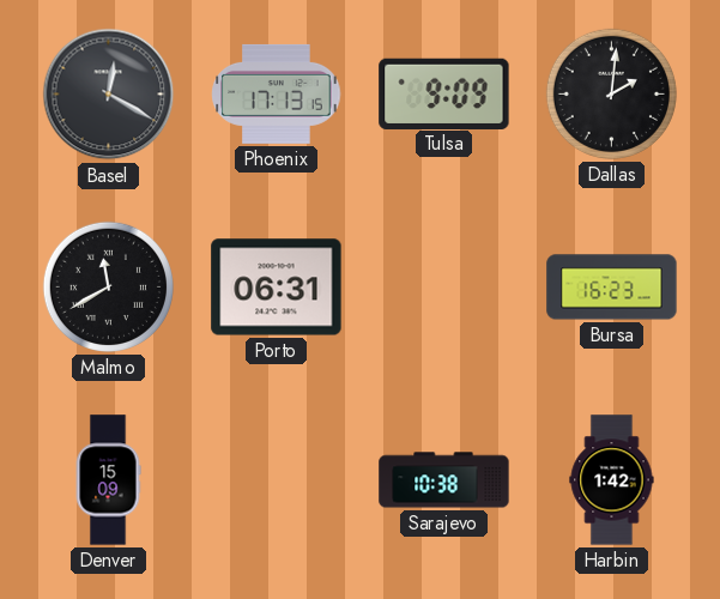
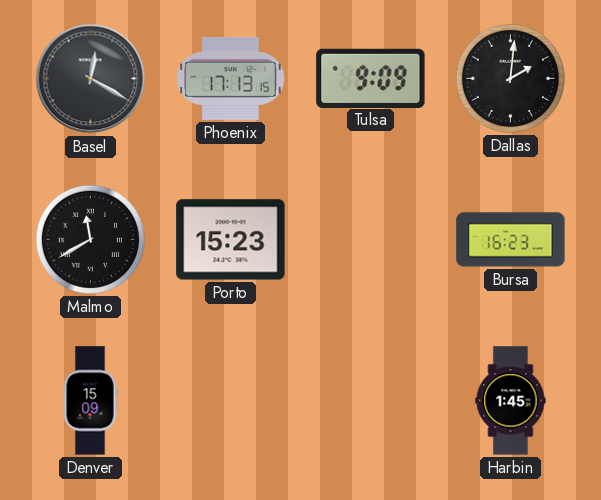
Porto: 06:31 -> 15:23 (231, 240)
Sarajevo: 10:38 -> none (444, 480)
Harbin: 1:42 -> 1:45 (511, 401)
